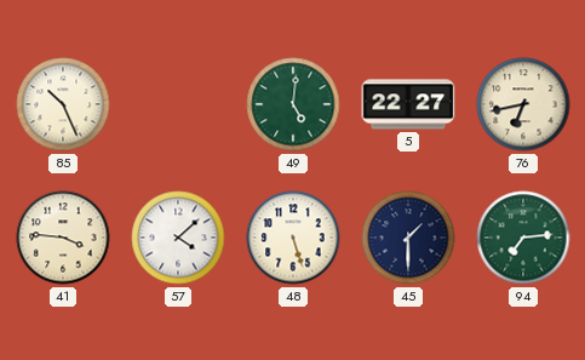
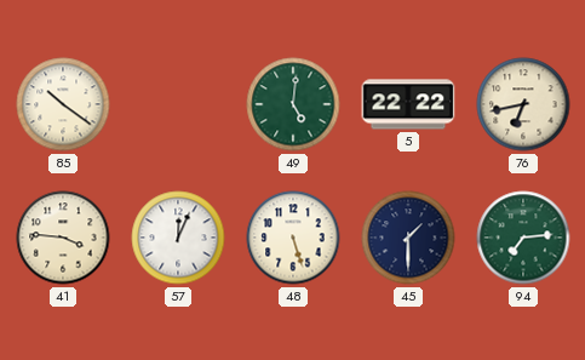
85: 10:26 -> 10:21 (63, 104)
5: 22:27 -> 22:22 (408, 104)
57: 4:08 -> 12:04 (178, 238)
